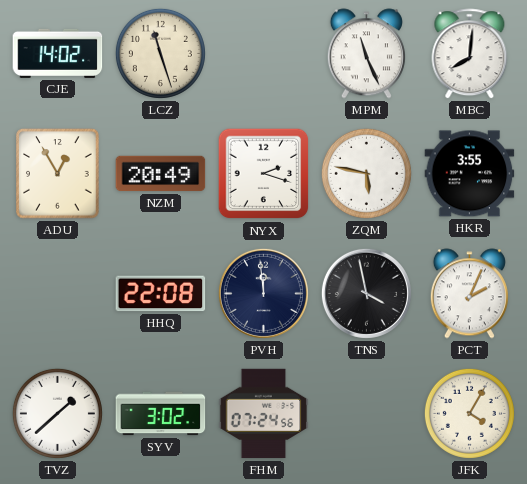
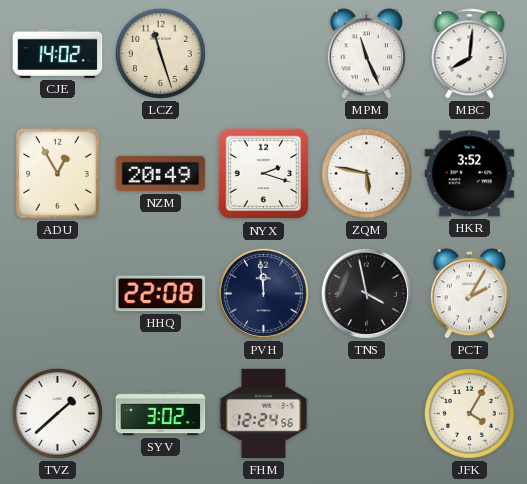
HKR: 3:55 -> 3:52 (470, 174)
PCT: 2:04 -> 2:05 (469, 294)
FHM: 07:24 -> 12:24 (264, 414)
